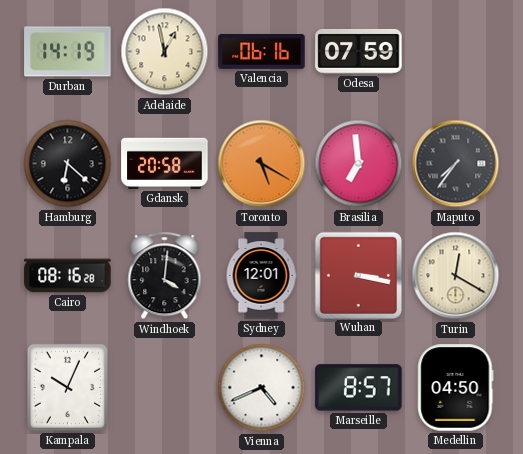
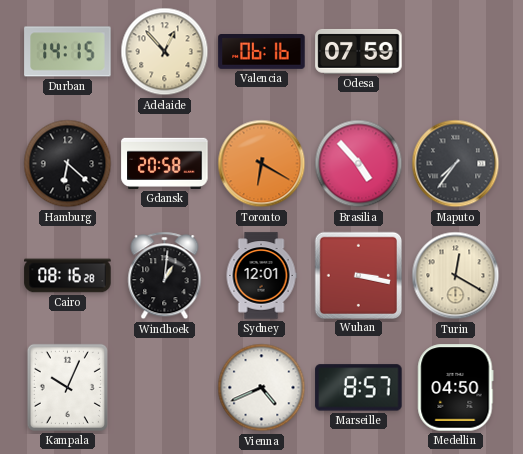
Durban: 14:19 -> 14:15 (68, 52)
Adelaide: 12:58 -> 12:53 (165, 52)
Toronto: 5:20 -> 6:20 (262, 164)
Brasilia: 6:59 -> 4:53 (359, 164)
Windhoek: 4:01 -> 1:01 (165, 276)
